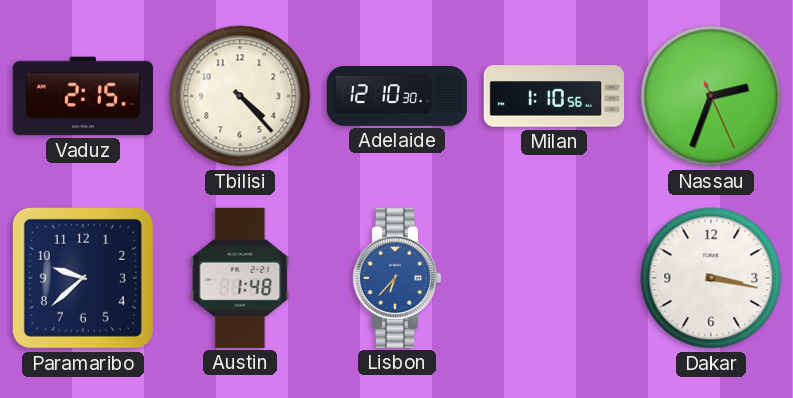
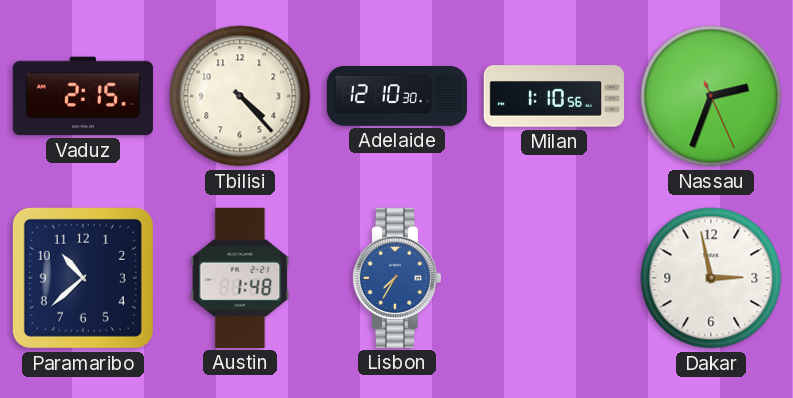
Paramaribo: 9:38 -> 10:38 (83, 278)
Lisbon: 6:37 -> 7:35 (396, 278)
Dakar: 3:17 -> 2:58 (711, 278)
